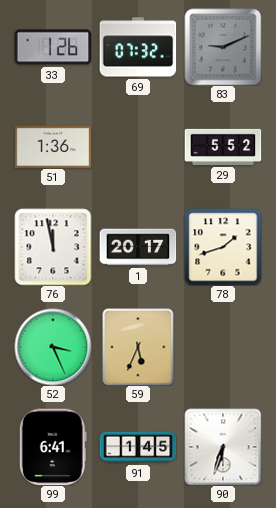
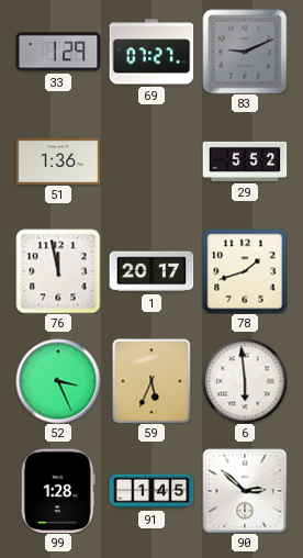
33: 1:26 -> 1:29 (58, 52)
69: 07:32 -> 07:27 (151, 52)
6: none -> 5:59 (245, 381)
99: 6:41 -> 1:28 (58, 491)
90: 6:33 -> 2:52 (245, 491)
